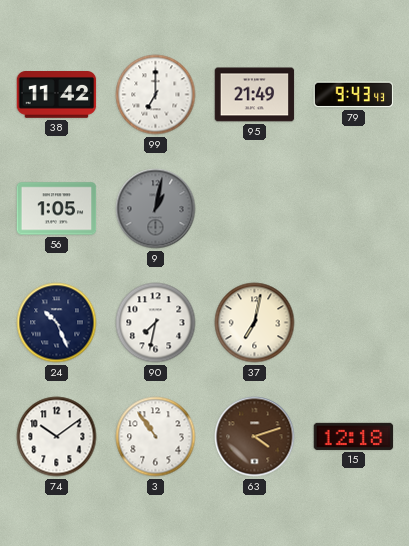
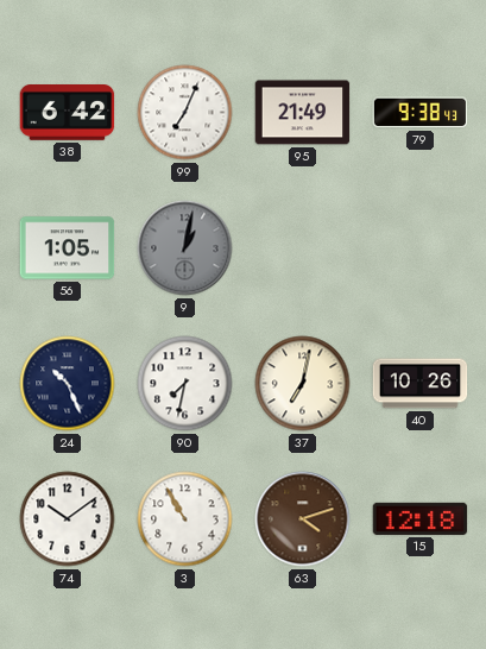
38: 11:42 -> 6:42 (68, 113)
99: 7:00 -> 7:04 (185, 113)
79: 9:43 -> 9:38 (421, 113)
40: none -> 10:26 (421, 384)
3: 10:54 -> 10:55 (185, 519)
